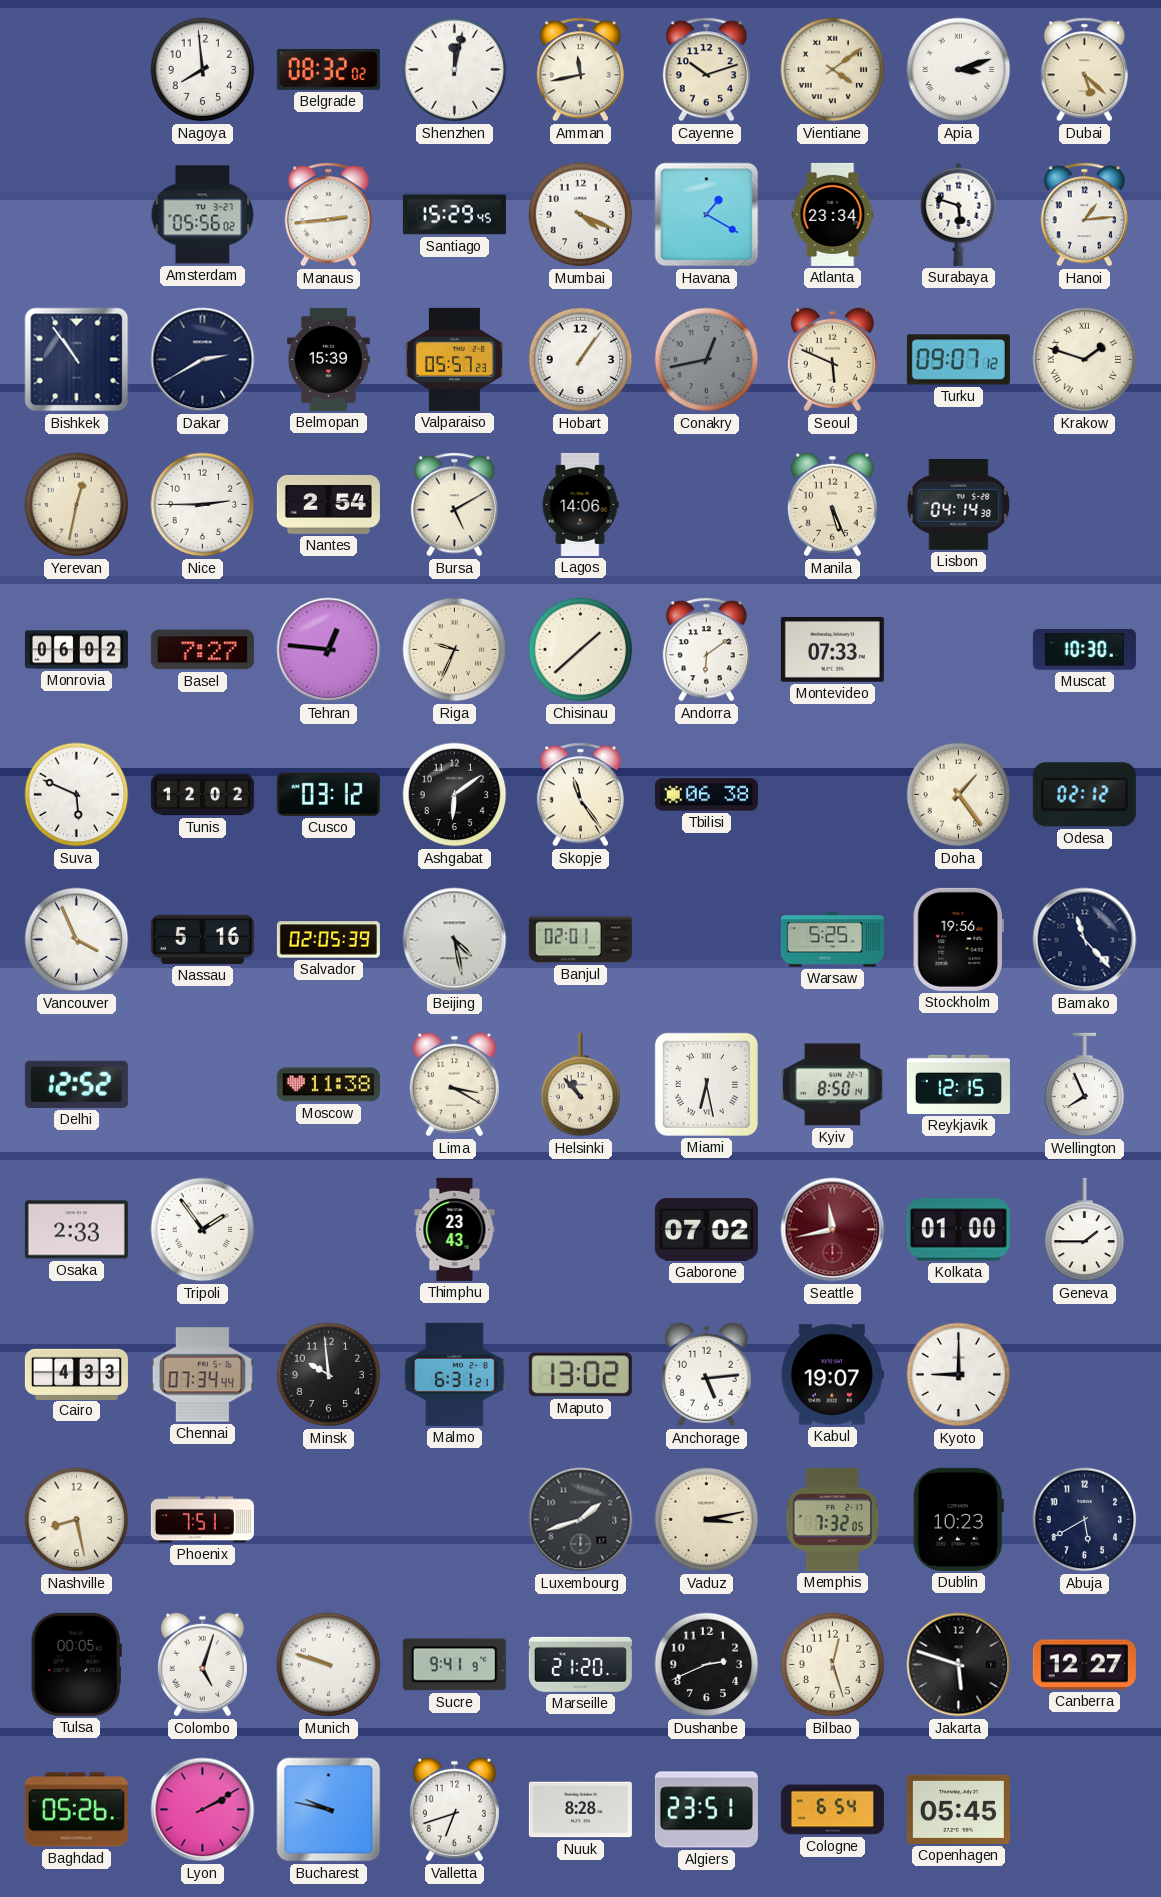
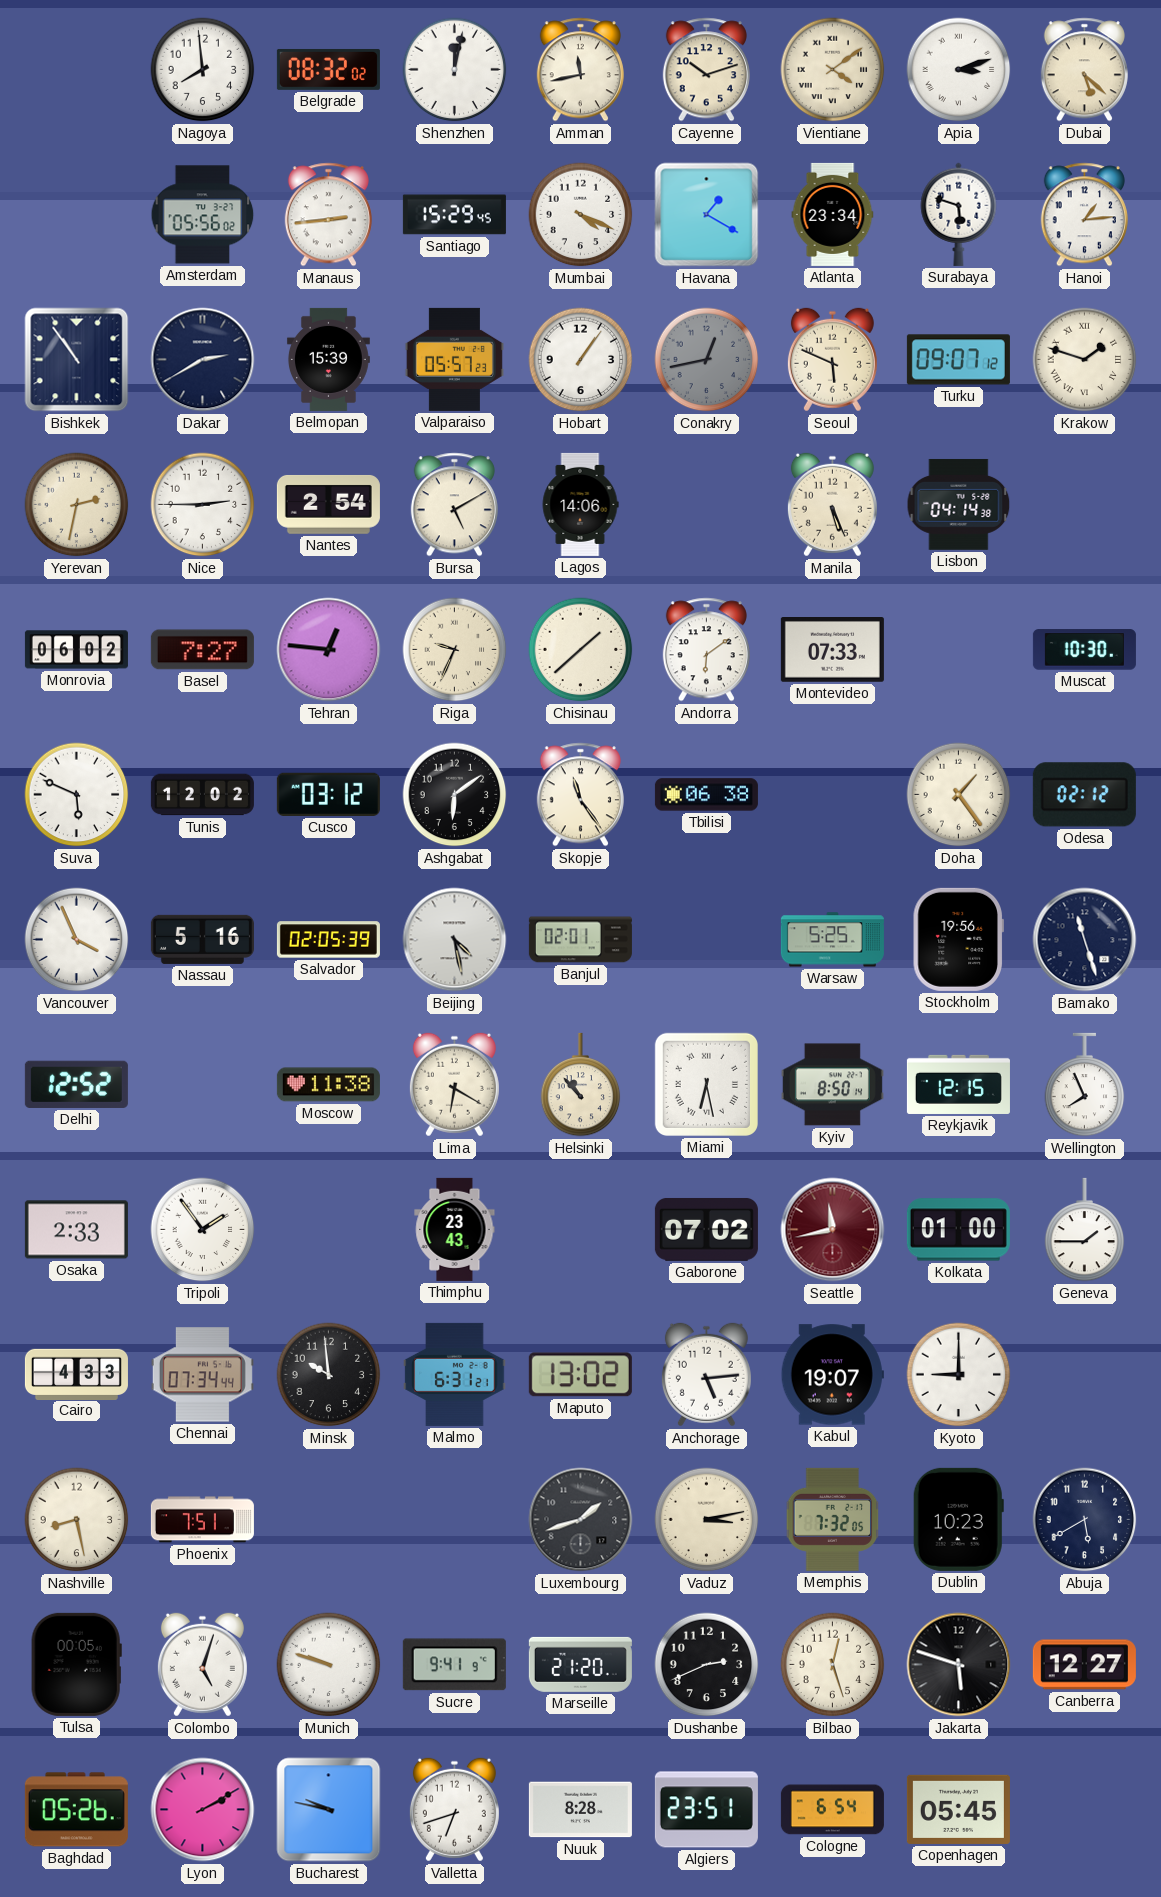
Yerevan: 12:32 -> 2:32 (77, 505)
Bamako: 11:23 -> 11:27 (1085, 940)
Lima: 3:20 -> 6:20 (454, 1085)
